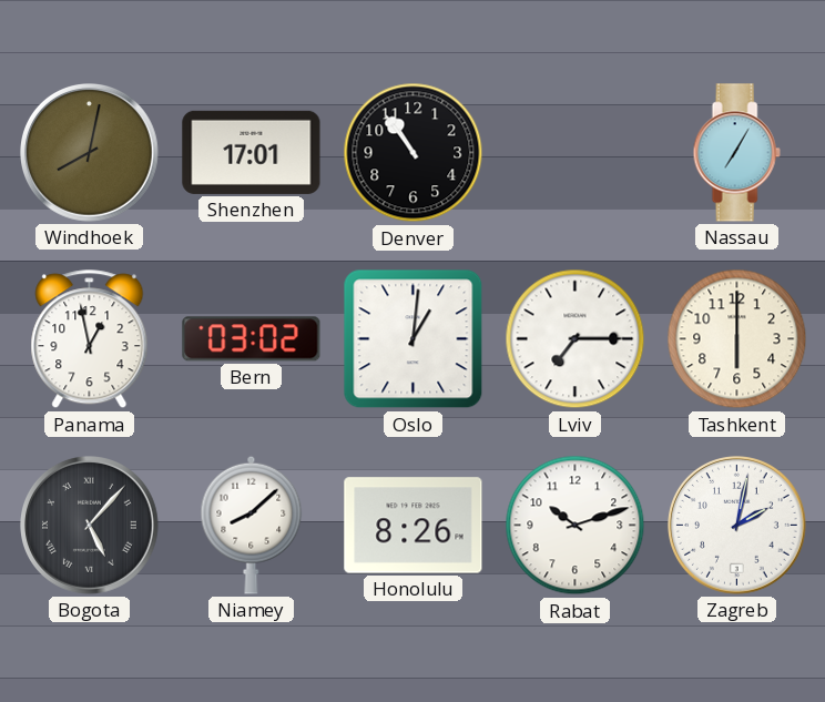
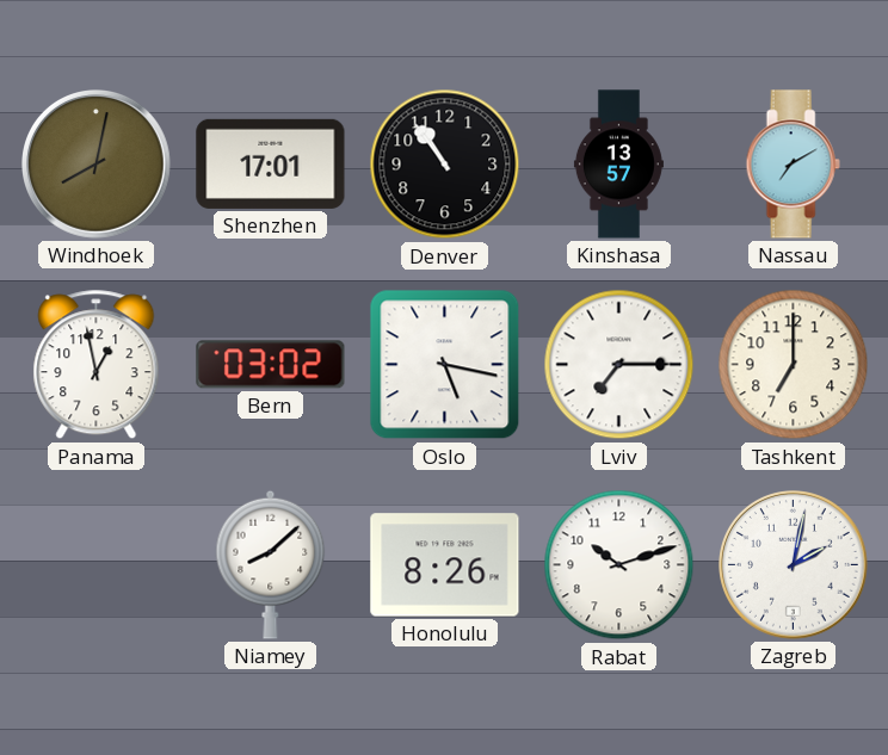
Kinshasa: none -> 13:57 (618, 165)
Nassau: 7:05 -> 7:10 (793, 165)
Oslo: 1:01 -> 5:17 (445, 365)
Tashkent: 6:00 -> 7:00 (794, 365)
Bogota: 5:07 -> none (90, 526)
